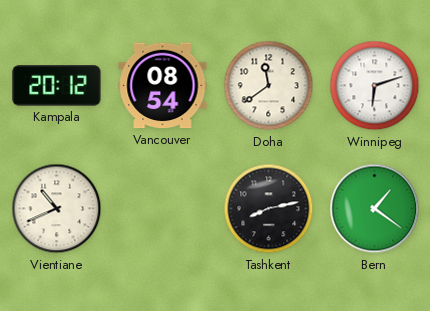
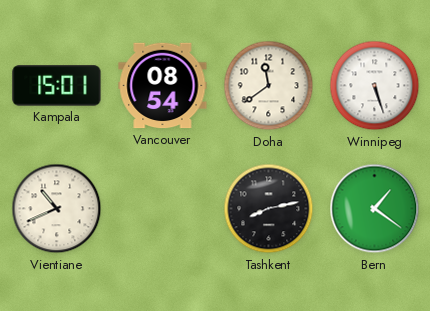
Kampala: 20:12 -> 15:01 (57, 86)
Winnipeg: 6:12 -> 5:27 (375, 86)
